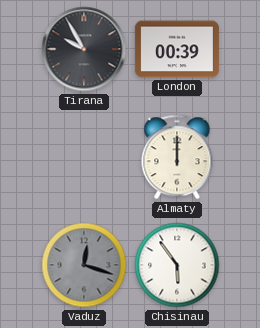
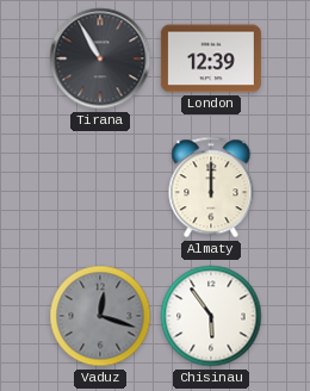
Tirana: 9:55 -> 10:55 (100, 58)
London: 00:39 -> 12:39 (211, 58)
